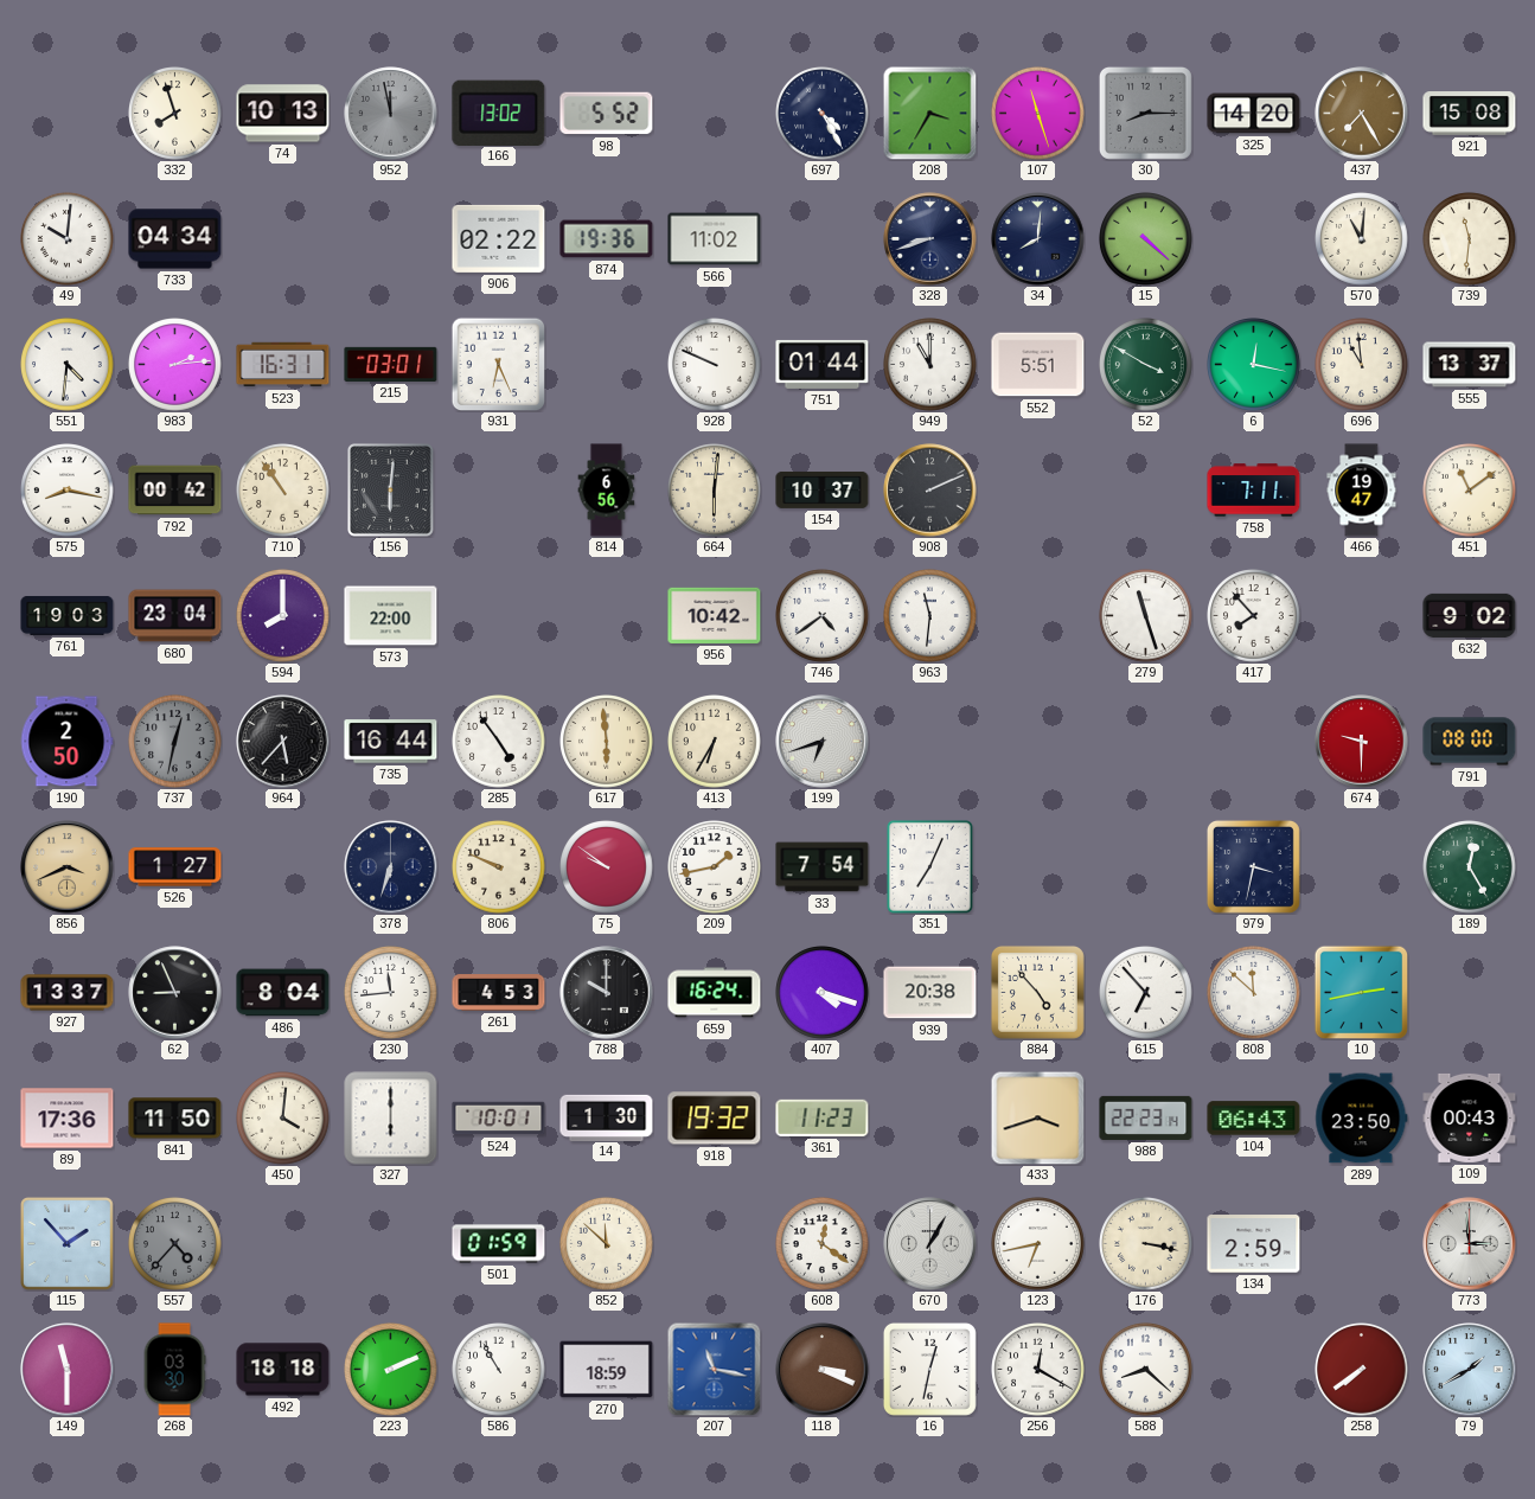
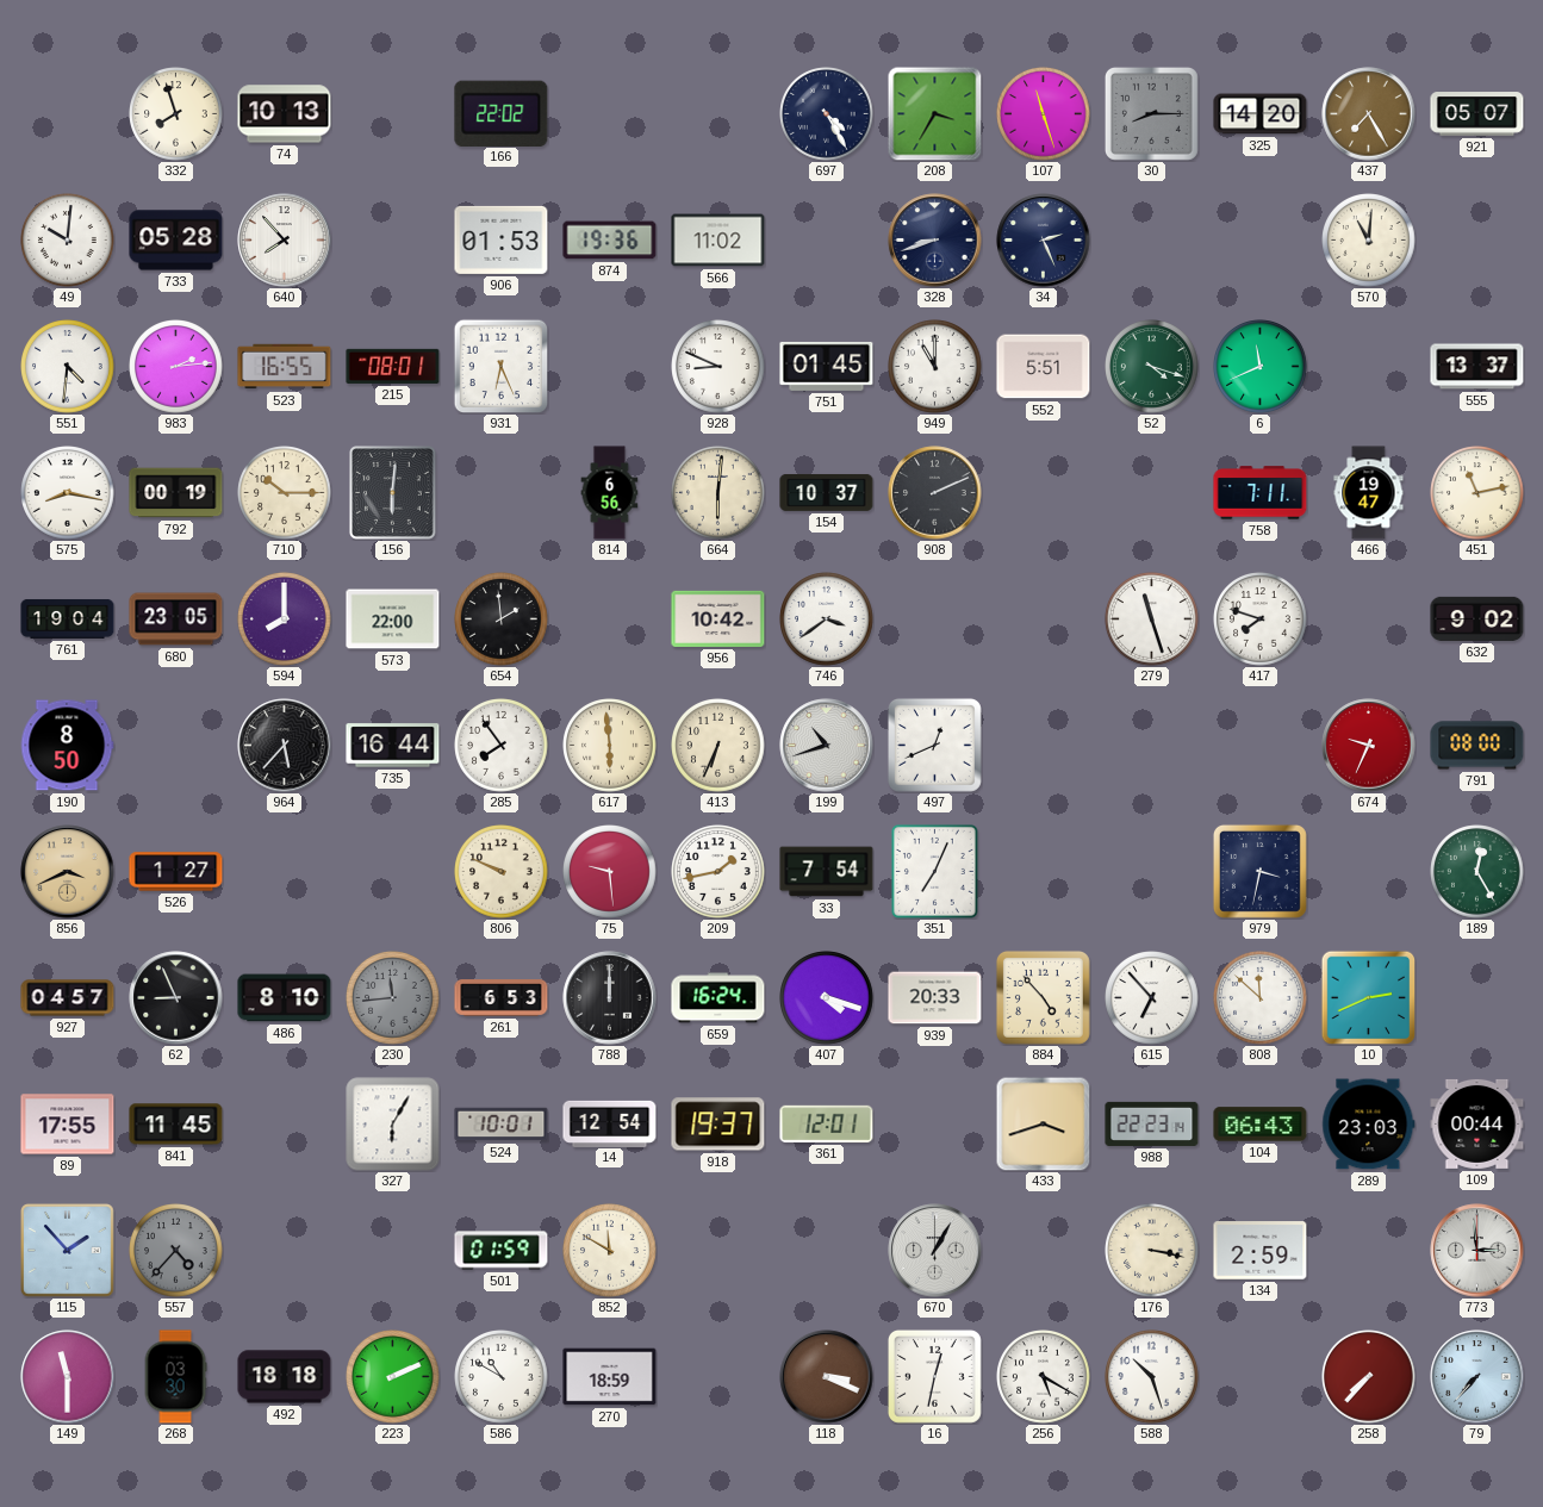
952: 11:58 -> none (391, 114)
166: 13:02 -> 22:02 (502, 113)
98: 5:52 -> none (607, 114)
921: 15:08 -> 05:07 (1477, 114)
733: 04:34 -> 05:28 (176, 241)
640: none -> 7:53 (285, 241)
906: 02:22 -> 01:53 (502, 239)
34: 8:01 -> 2:26 (1044, 241)
15: 4:22 -> none (1146, 239)
739: 11:31 -> none (1470, 239)
523: 16:31 -> 16:55 (285, 367)
215: 03:01 -> 08:01 (393, 366)
928: 9:49 -> 8:49 (718, 367)
751: 01:44 -> 01:45 (827, 366)
52: 3:50 -> 4:18 (1152, 367)
6: 12:17 -> 11:41 (1261, 367)
696: 10:59 -> none (1362, 365)
792: 00:42 -> 00:19 (176, 493)
710: 10:54 -> 10:15 (285, 493)
451: 11:09 -> 11:13 (1477, 493)
761: 19:03 -> 19:04 (68, 618)
680: 23:04 -> 23:05 (176, 619)
654: none -> 1:59 (502, 619)
746: 4:39 -> 3:39 (827, 619)
963: 11:31 -> none (930, 616)
417: 7:53 -> 7:48 (1261, 619)
190: 2:50 -> 8:50 (67, 746)
737: 12:32 -> none (175, 742)
285: 4:54 -> 7:54 (502, 746)
413: 6:35 -> 6:34 (718, 746)
199: 6:42 -> 10:42 (827, 746)
497: none -> 12:41 (934, 745)
674: 9:30 -> 9:34 (1369, 746)
378: 6:33 -> none (391, 867)
75: 9:51 -> 9:29 (610, 872)
927: 13:37 -> 04:57 (68, 998)
486: 8:04 -> 8:10 (285, 998)
230 dial: white -> grey (393, 998)
261: 4:53 -> 6:53 (502, 998)
788: 10:00 -> 12:00 (610, 998)
939: 20:38 -> 20:33 (935, 998)
10: 2:43 -> 2:41 (1368, 997)
89: 17:36 -> 17:55 (68, 1125)
841: 11:50 -> 11:45 (176, 1125)
450: 4:01 -> none (283, 1119)
327: 6:00 -> 6:05 (393, 1125)
14: 1:30 -> 12:54 (610, 1123)
918: 19:32 -> 19:37 (718, 1125)
361: 11:23 -> 12:01 (827, 1123)
289: 23:50 -> 23:03 (1369, 1125)
109: 00:43 -> 00:44 (1477, 1123)
852: 11:52 -> 11:50 (610, 1251)
608: 12:21 -> none (823, 1244)
123: 6:43 -> none (1038, 1244)
586: 10:55 -> 10:50 (502, 1377)
207: 11:17 -> none (714, 1369)
256: 12:20 -> 5:20 (1044, 1377)
588: 8:22 -> 10:27 (1152, 1377)
258: 7:39 -> 7:37 (1369, 1377)
79: 1:40 -> 7:37 (1477, 1377)
